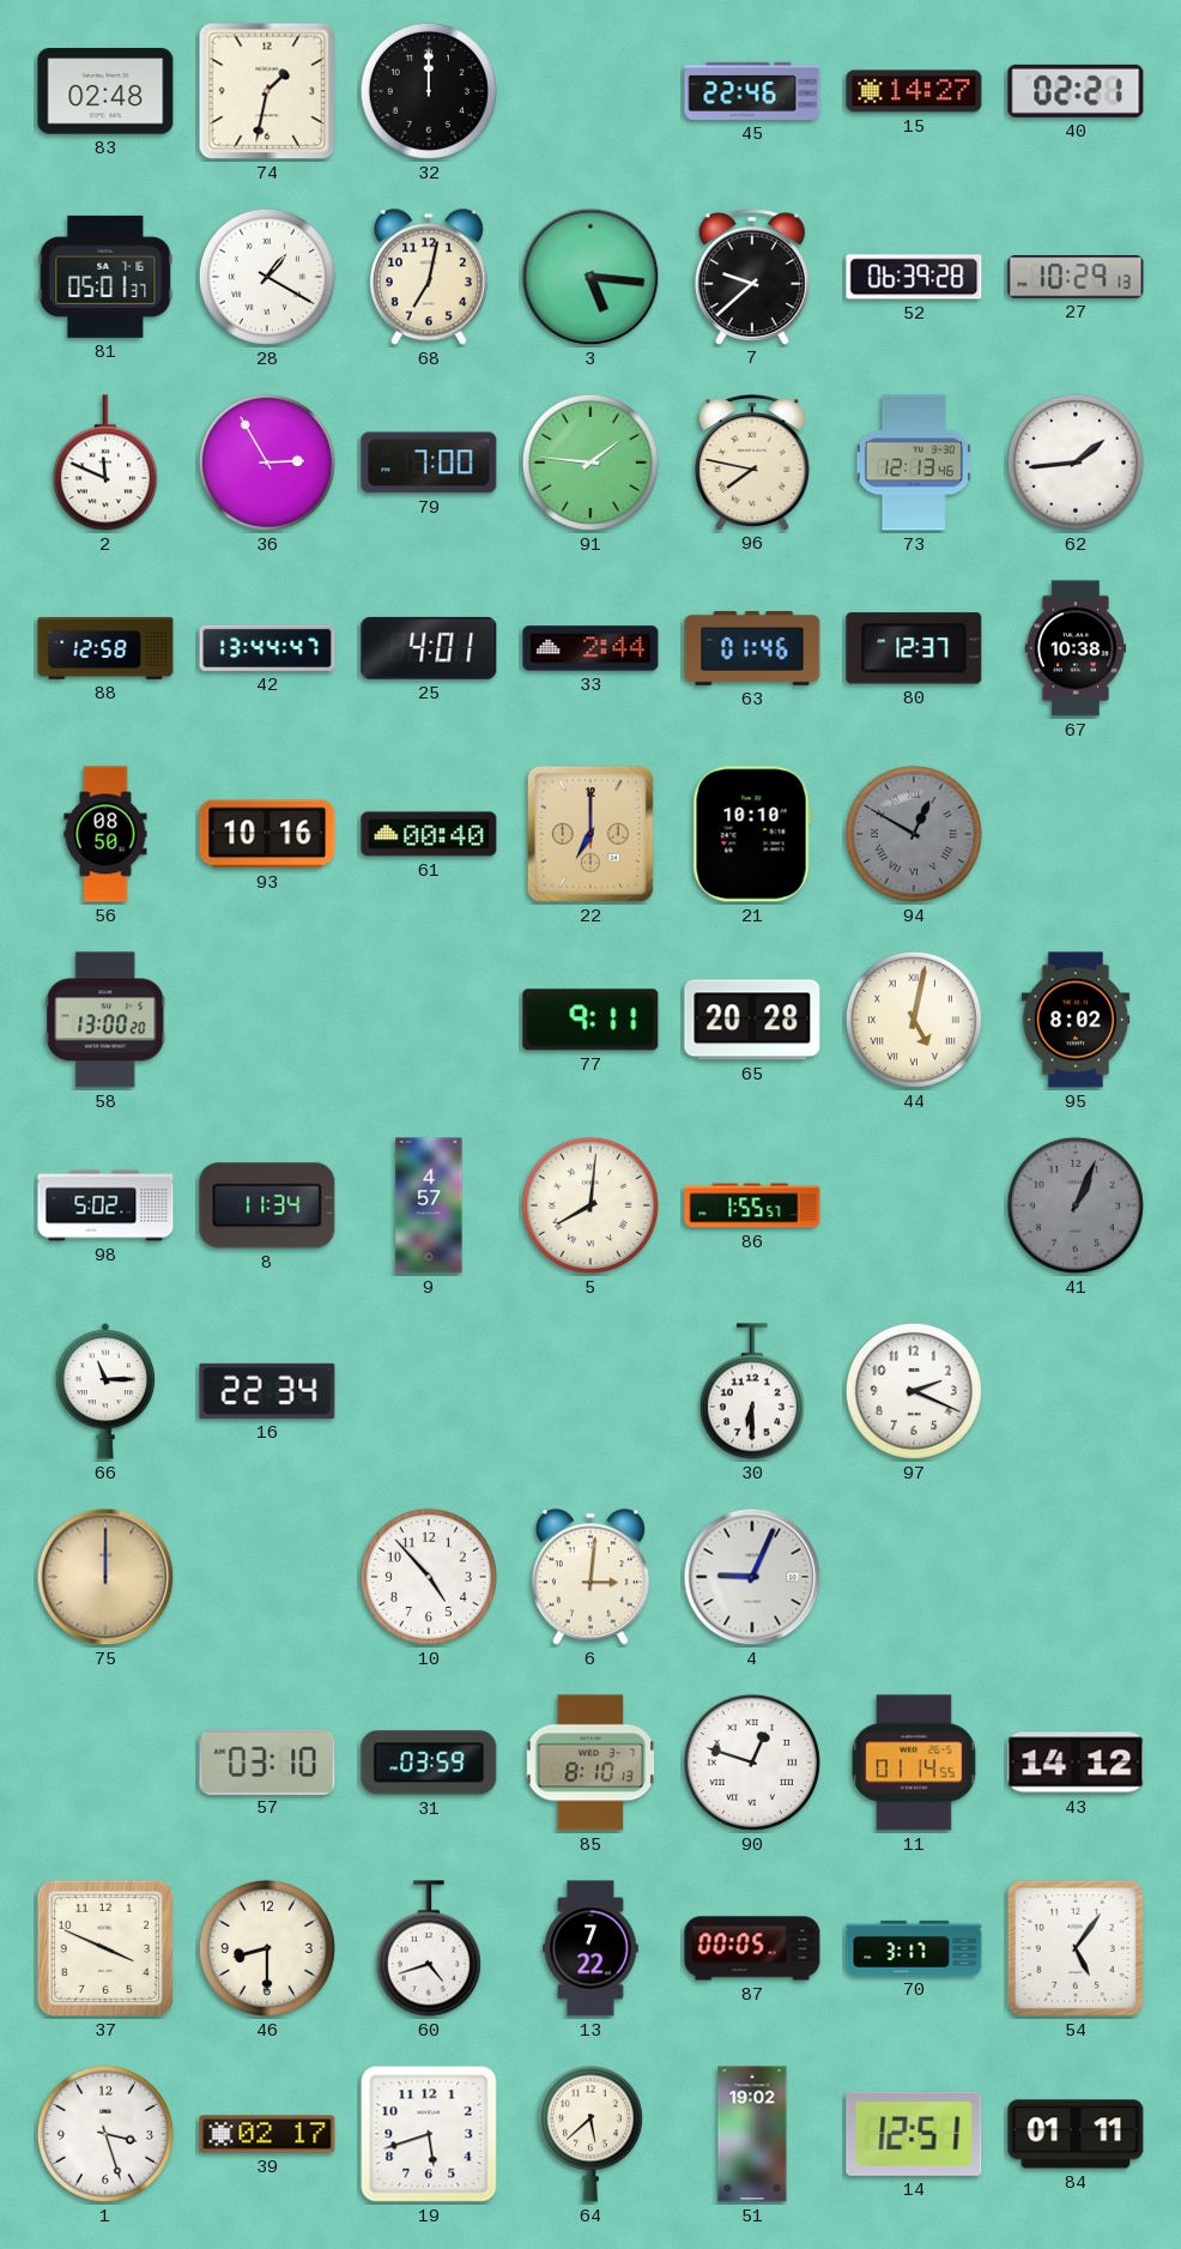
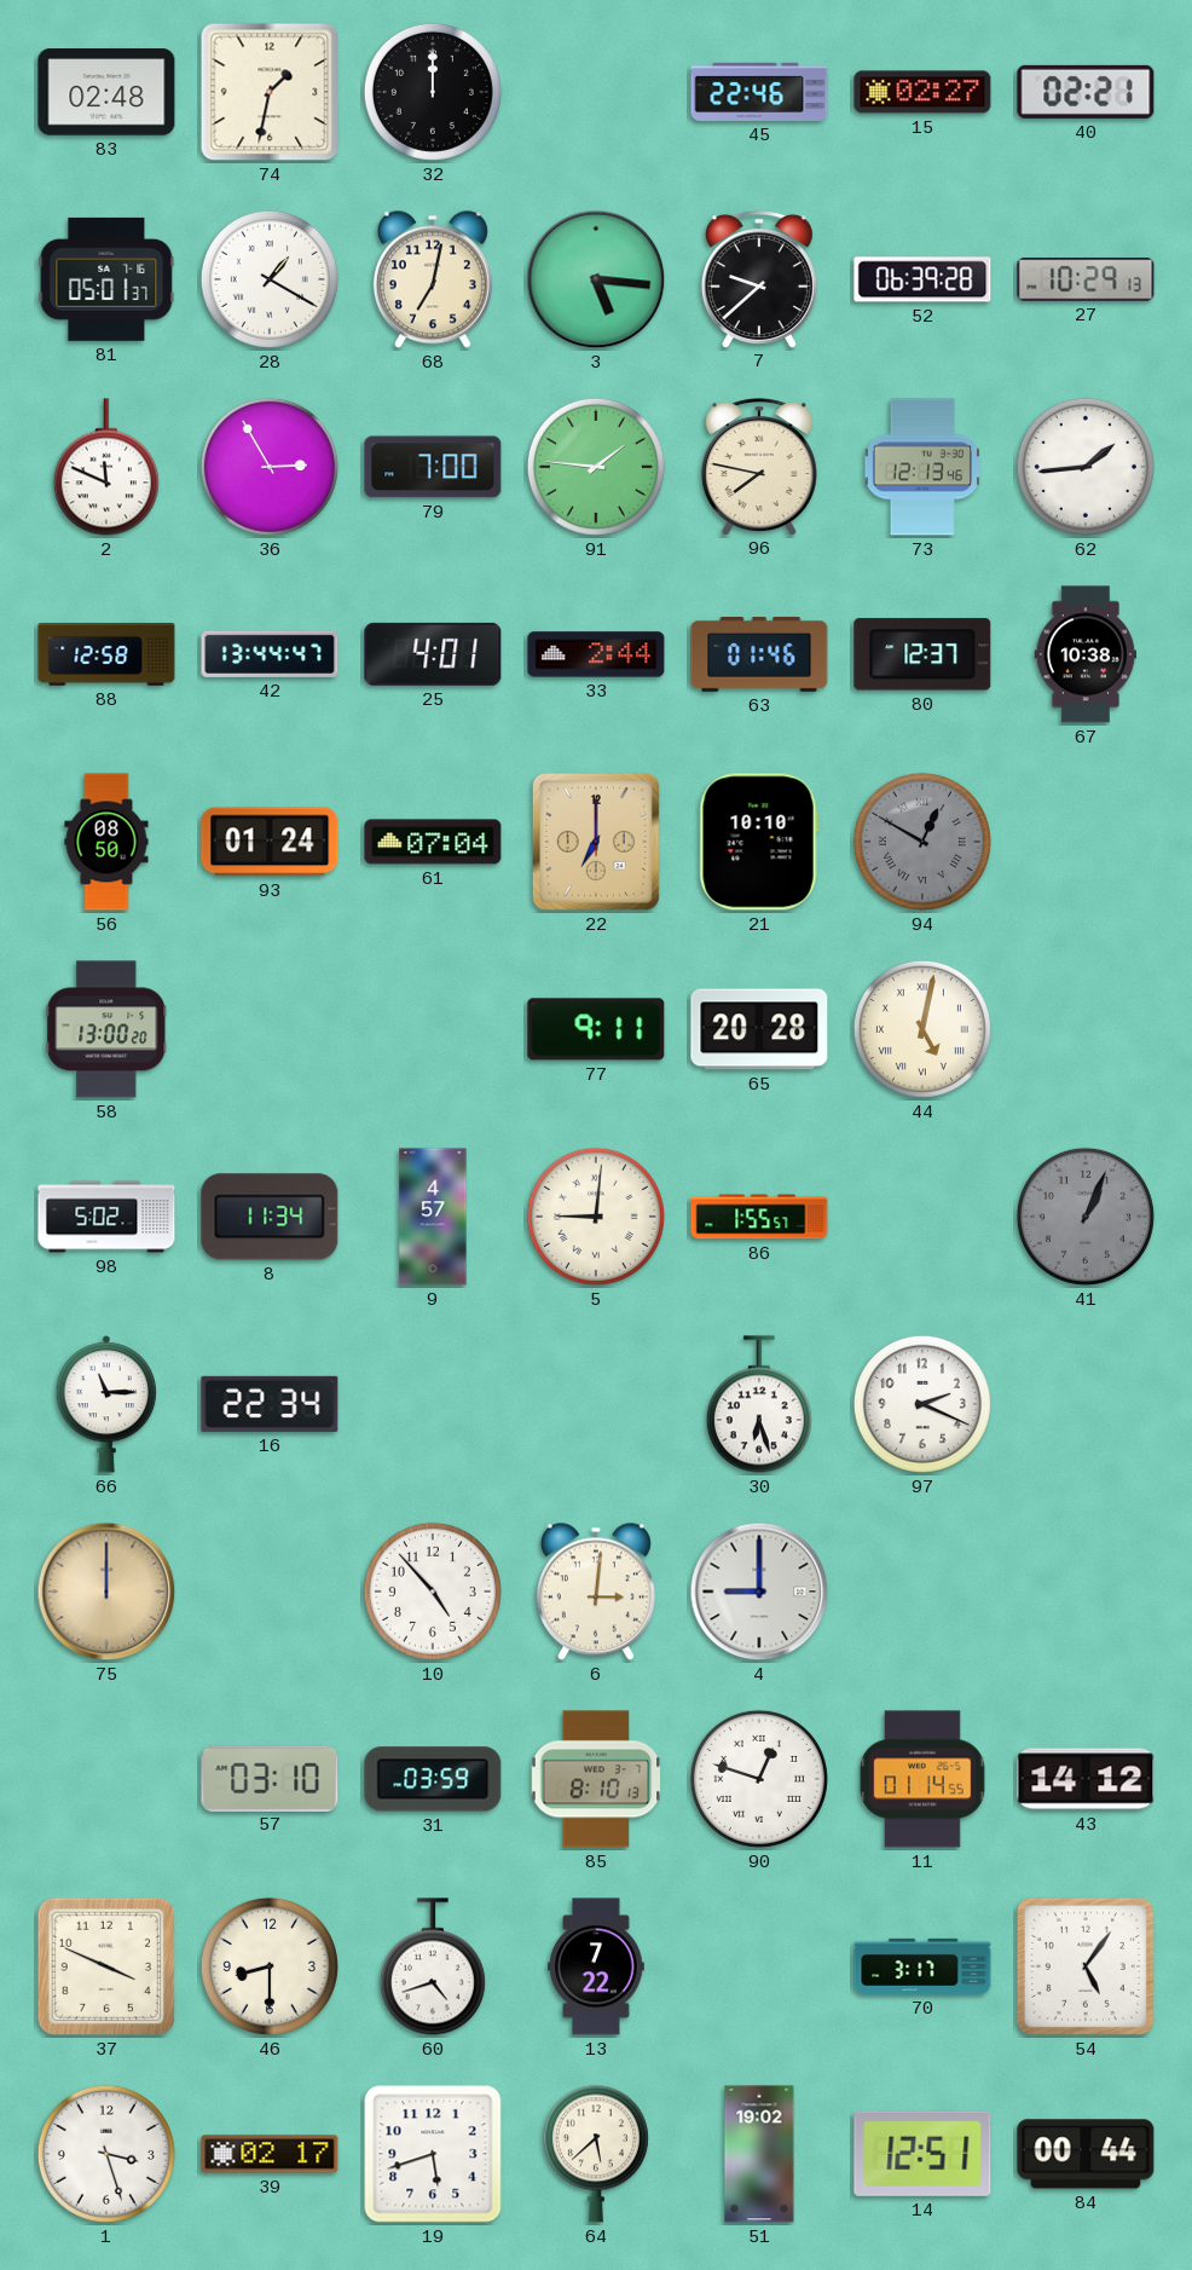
15: 14:27 -> 02:27 (922, 92)
93: 10:16 -> 01:24 (270, 842)
61: 00:40 -> 07:04 (433, 842)
95: 8:02 -> none (1076, 1020)
5: 8:01 -> 9:01 (596, 1217)
30: 6:30 -> 6:27 (759, 1404)
4: 9:04 -> 9:00 (759, 1592)
87: 00:05 -> none (752, 1948)
84: 01:11 -> 00:44 (1086, 2154)
